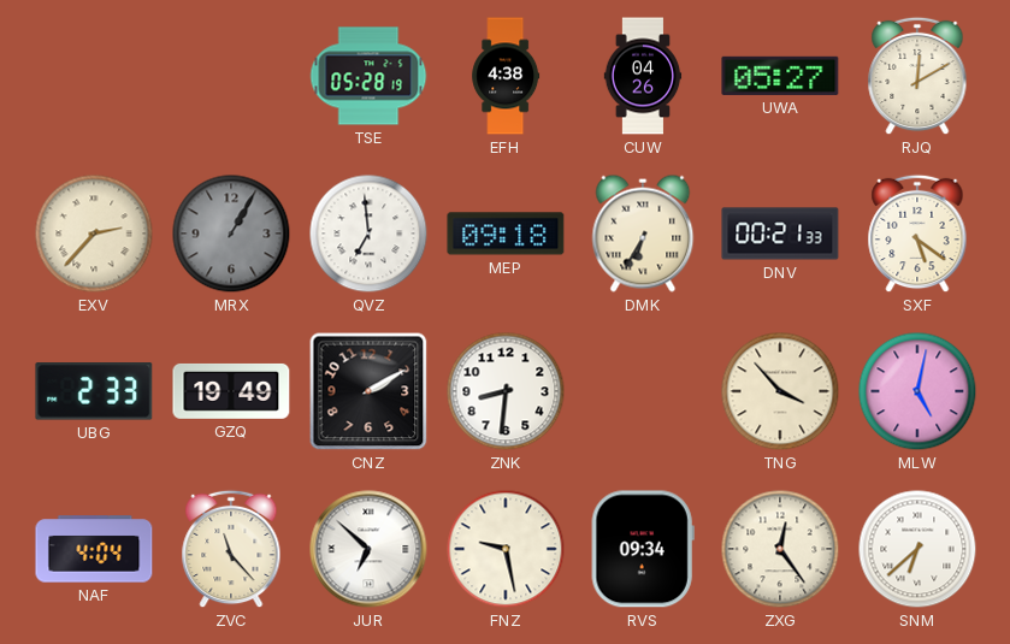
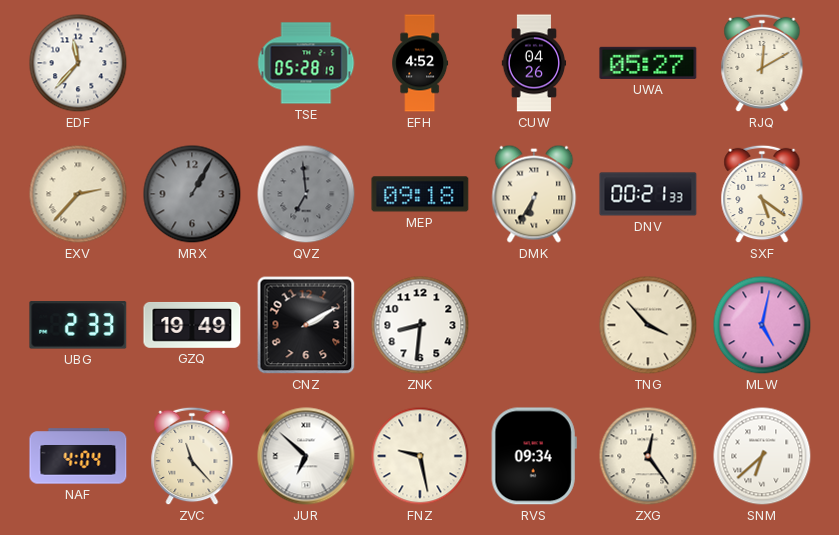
EDF: none -> 11:37 (78, 63)
EFH: 4:38 -> 4:52 (420, 63)
QVZ dial: white -> grey (306, 194)
